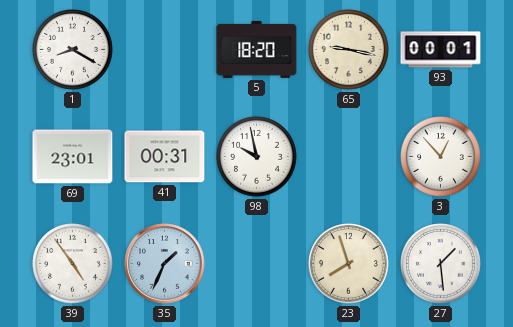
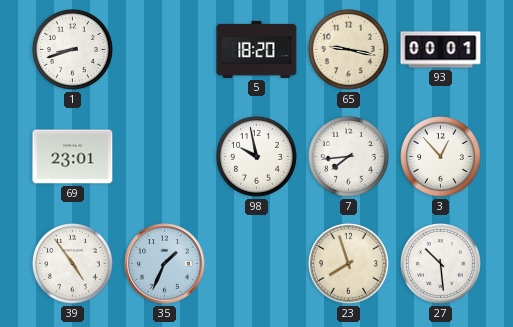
1: 8:20 -> 8:42 (73, 50)
41: 00:31 -> none (165, 157)
7: none -> 7:44 (349, 157)
27: 1:29 -> 10:29 (441, 264)
